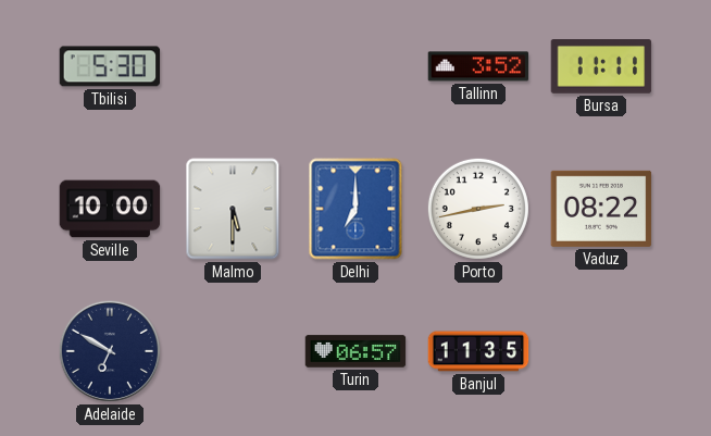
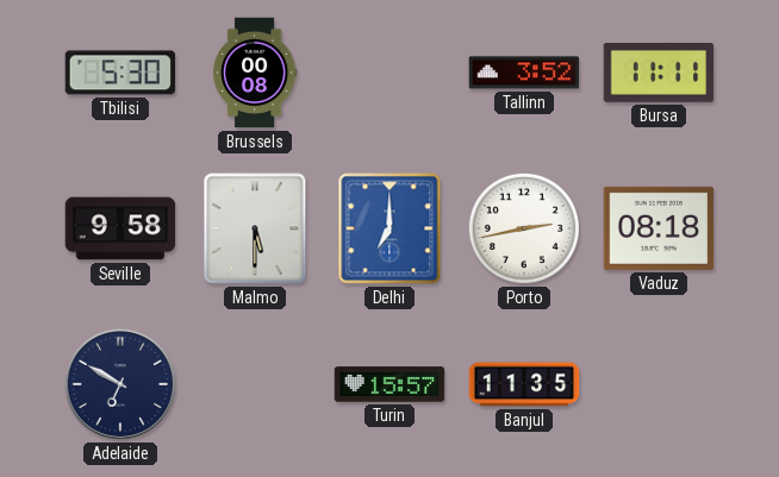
Brussels: none -> 00:08 (255, 73)
Seville: 10:00 -> 9:58 (120, 228)
Vaduz: 08:22 -> 08:18 (659, 228)
Turin: 06:57 -> 15:57 (389, 384)
